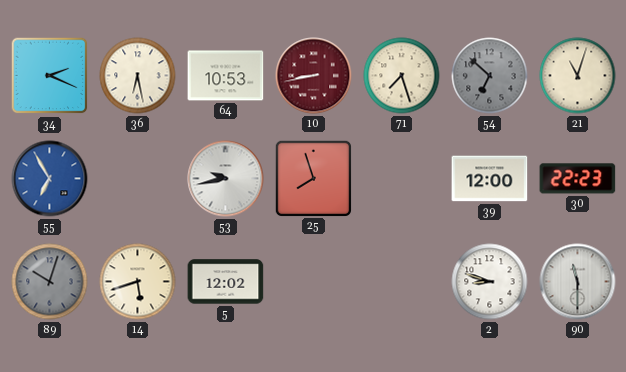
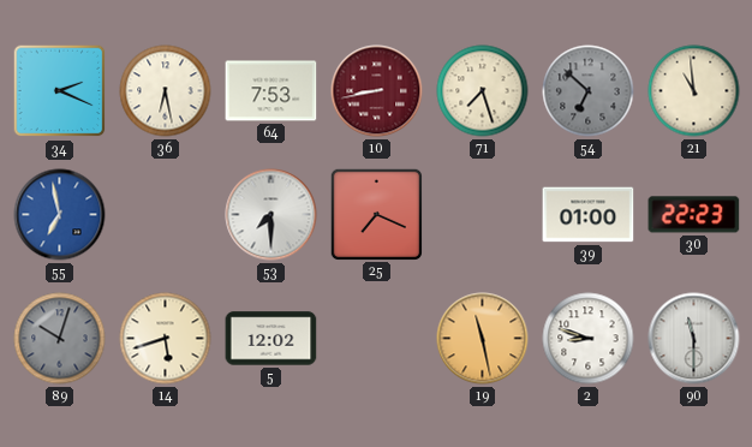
64: 10:53 -> 7:53 (271, 91)
21: 11:03 -> 10:59 (694, 91)
55: 6:55 -> 6:58 (60, 215)
53: 9:43 -> 7:30 (271, 215)
25: 7:57 -> 7:19 (376, 214)
39: 12:00 -> 01:00 (589, 215)
19: none -> 11:28 (483, 339)
